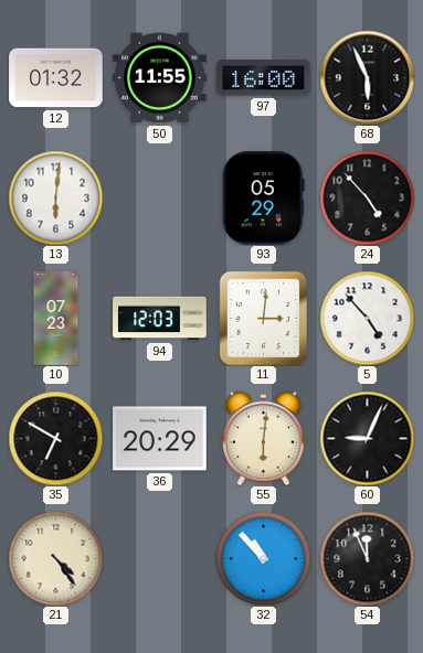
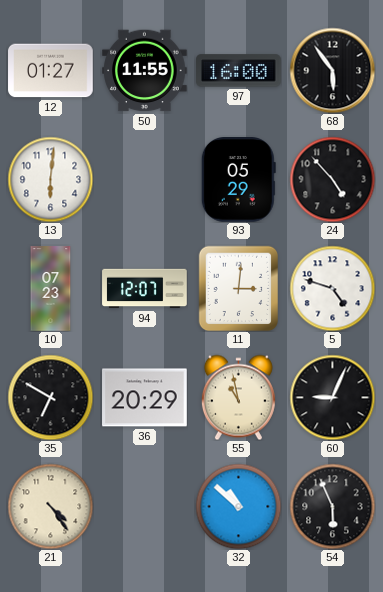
12: 01:32 -> 01:27 (51, 71)
68: 5:56 -> 5:54 (332, 70)
94: 12:03 -> 12:07 (145, 289)
5: 4:53 -> 4:48 (332, 288)
55: 6:01 -> 10:58 (238, 397)
32: 10:53 -> 10:52 (238, 506)
54: 11:56 -> 5:56 (332, 506)
